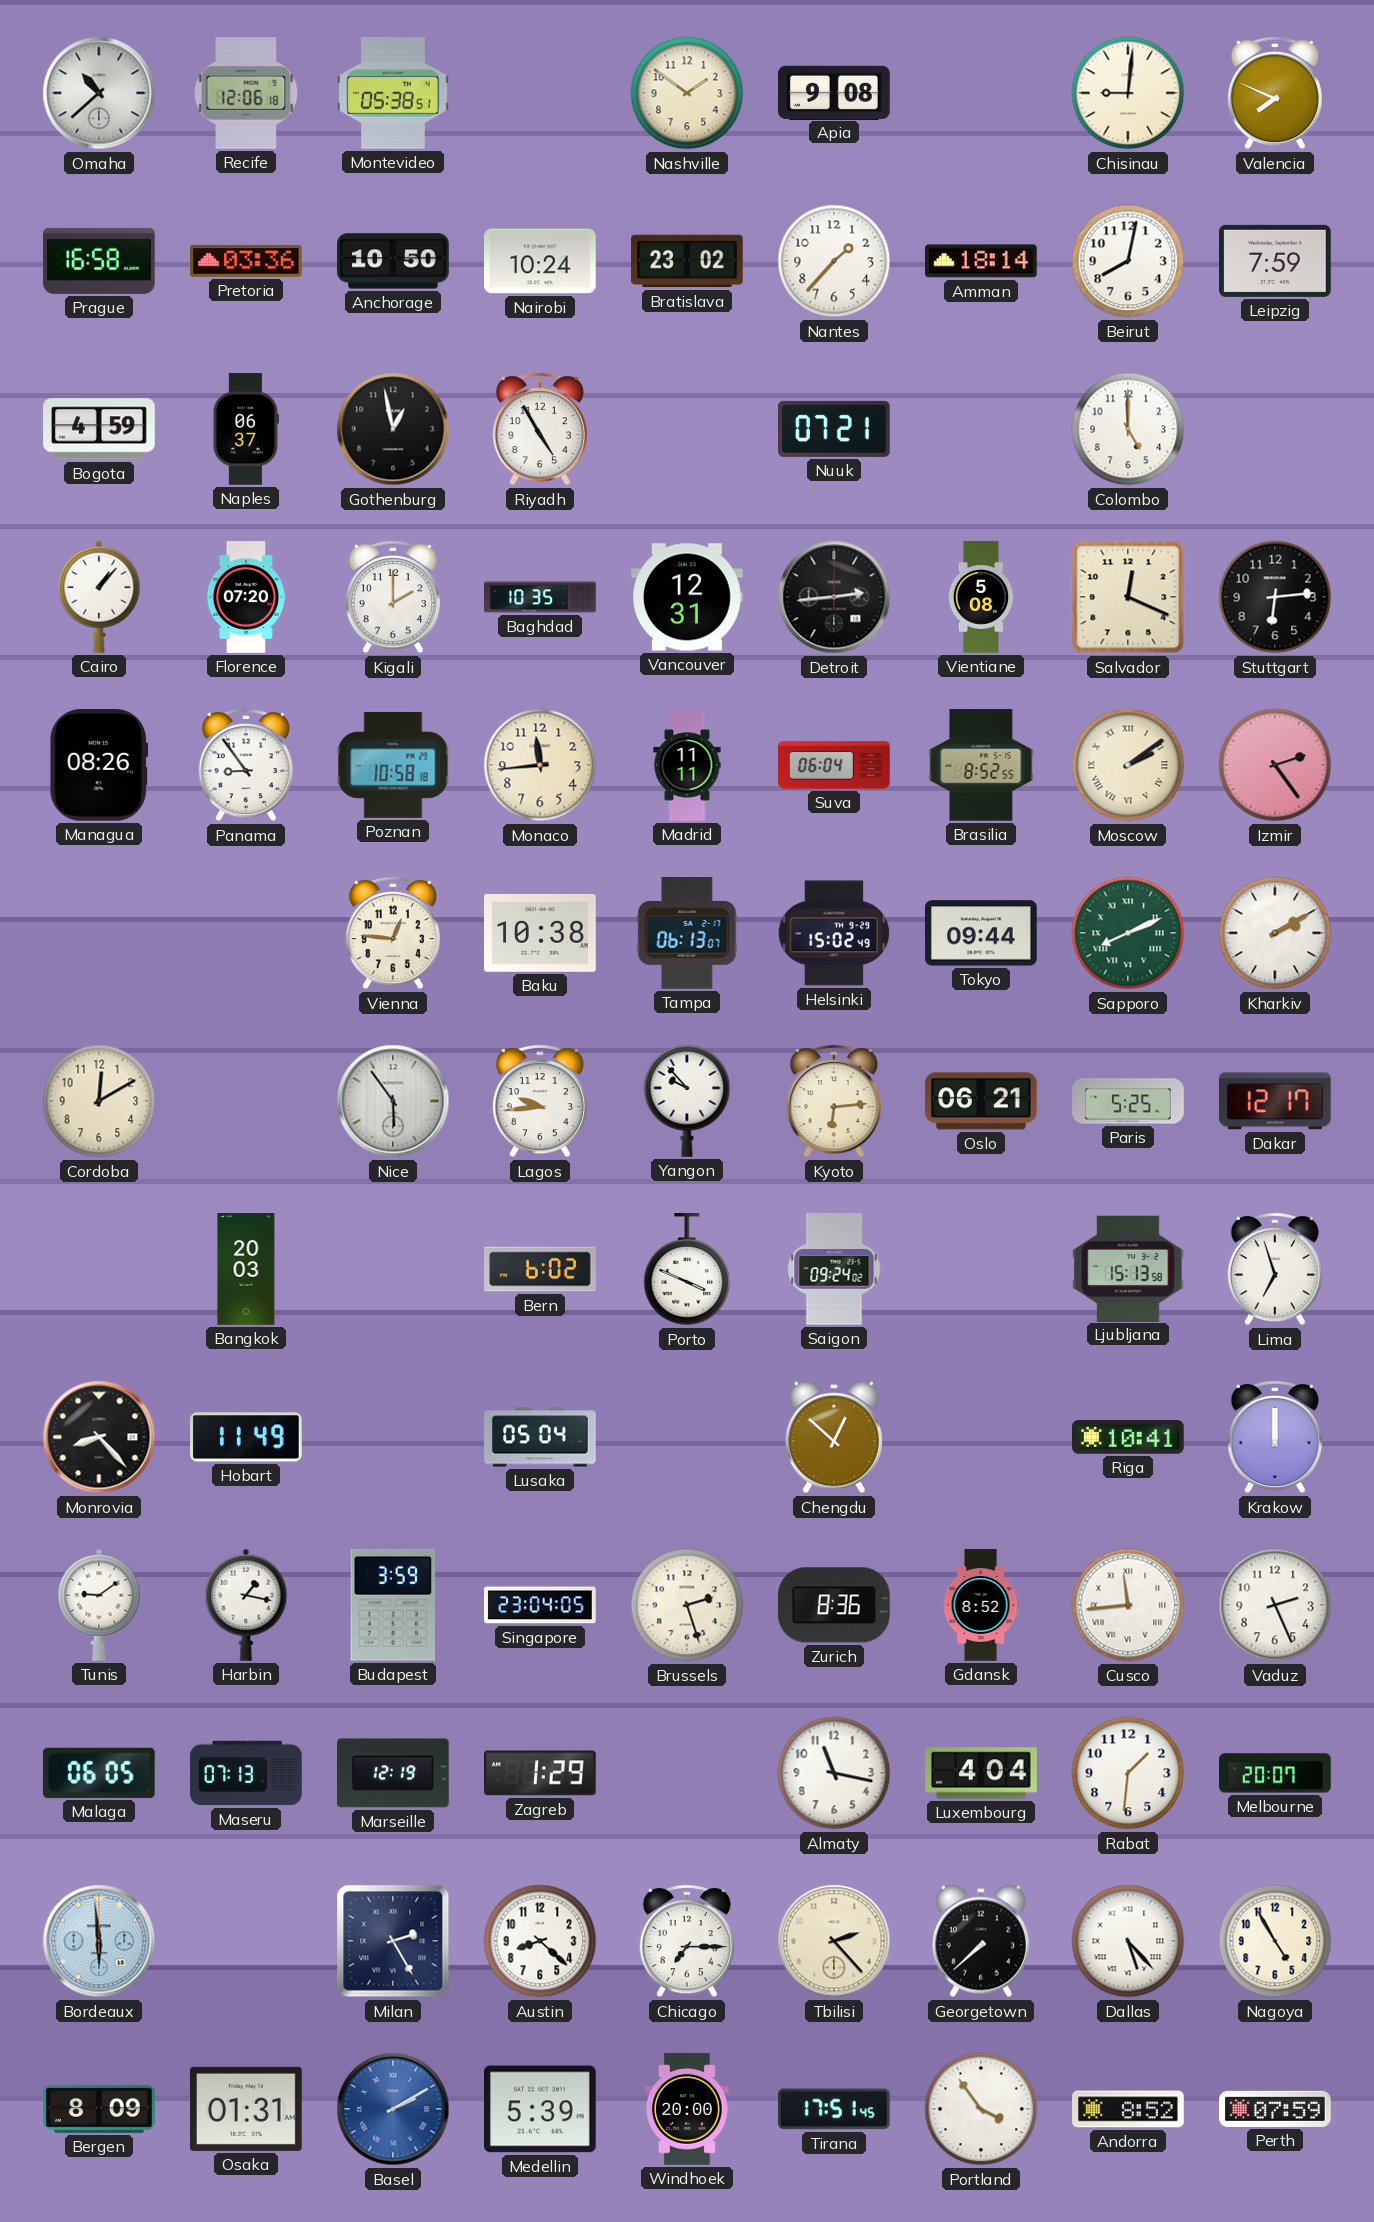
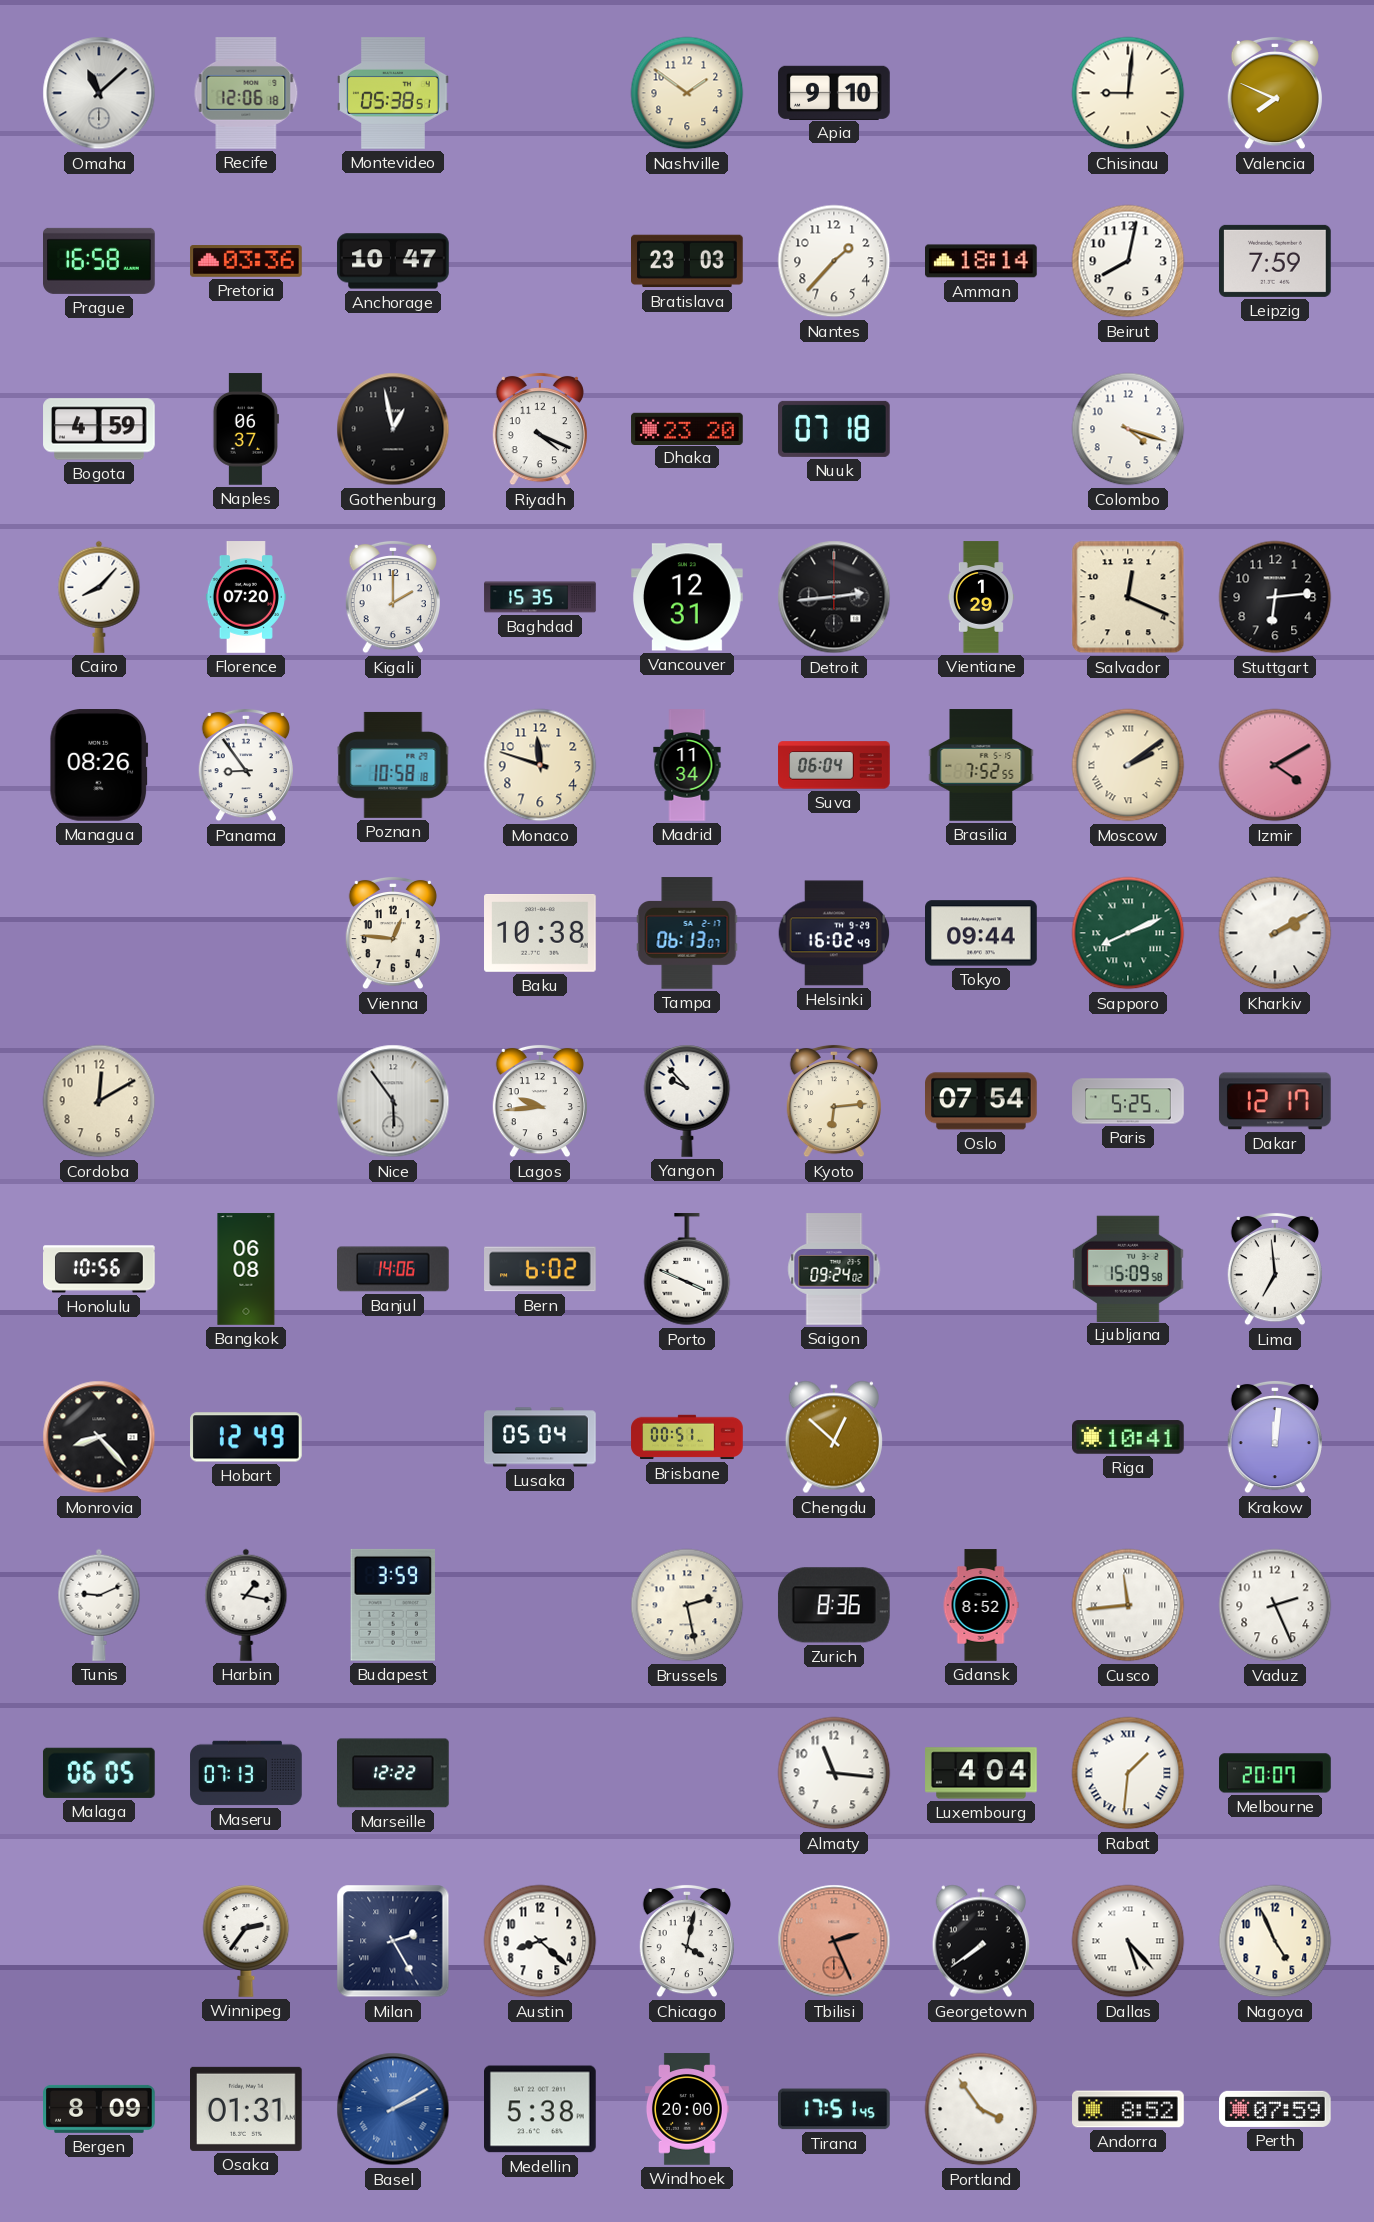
Omaha: 10:38 -> 11:08 (99, 93)
Apia: 9:08 -> 9:10 (834, 92)
Anchorage: 10:50 -> 10:47 (393, 261)
Nairobi: 10:24 -> none (541, 261)
Bratislava: 23:02 -> 23:03 (688, 261)
Riyadh: 4:55 -> 4:19 (540, 429)
Dhaka: none -> 23:20 (687, 428)
Nuuk: 07:21 -> 07:18 (835, 429)
Colombo: 5:00 -> 4:18 (1128, 429)
Cairo: 1:07 -> 8:07 (99, 597)
Baghdad: 10:35 -> 15:35 (540, 597)
Vientiane: 5:08 -> 1:29 (980, 597)
Monaco: 11:44 -> 11:48 (540, 765)
Madrid: 11:11 -> 11:34 (687, 765)
Brasilia: 8:52 -> 7:52 (981, 765)
Izmir: 2:24 -> 4:10 (1275, 765)
Helsinki: 15:02 -> 16:02 (834, 933)
Oslo: 06:21 -> 07:54 (982, 1101)
Honolulu: none -> 10:56 (99, 1269)
Bangkok: 20:03 -> 06:08 (246, 1269)
Banjul: none -> 14:06 (394, 1269)
Ljubljana: 15:13 -> 15:09 (1129, 1268)
Lima: 6:57 -> 6:59 (1275, 1269)
Hobart: 11:49 -> 12:49 (246, 1437)
Brisbane: none -> 00:51 (687, 1437)
Krakow: 12:00 -> 12:01 (1275, 1437)
Tunis: 9:09 -> 9:11 (99, 1605)
Singapore: 23:04 -> none (540, 1605)
Brussels: 2:27 -> 2:28 (687, 1605)
Marseille: 12:19 -> 12:22 (394, 1773)
Zagreb: 1:29 -> none (541, 1773)
Almaty: 11:17 -> 11:16 (834, 1773)
Rabat numerals: Arabic -> Roman (1128, 1773)
Bordeaux: 5:59 -> none (99, 1941)
Winnipeg: none -> 2:36 (246, 1941)
Chicago: 7:15 -> 4:02 (687, 1941)
Tbilisi: 2:23 -> 2:26 (834, 1941)
Tbilisi dial: cream -> salmon (834, 1941)
Georgetown: 7:38 -> 7:39 (981, 1941)
Nagoya: 4:55 -> 4:56 (1275, 1941)
Medellin: 5:39 -> 5:38 (541, 2109)
